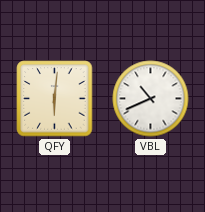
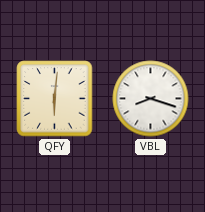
VBL: 10:41 -> 8:18 (151, 99)
